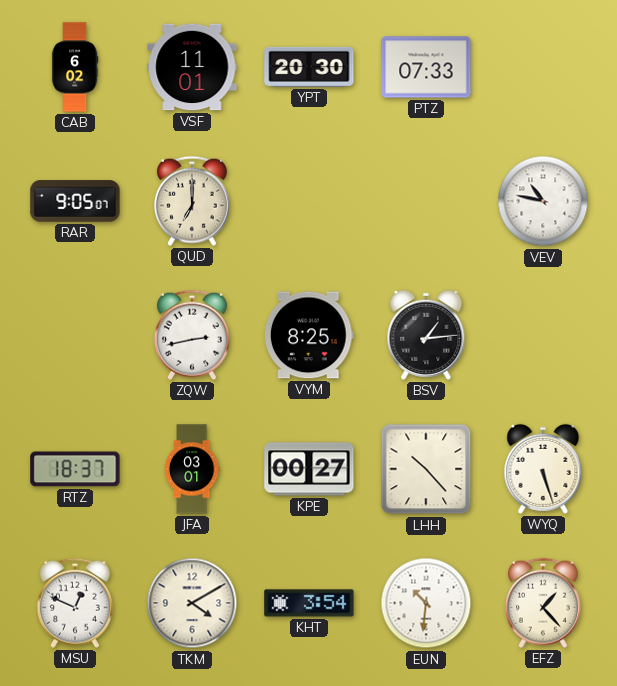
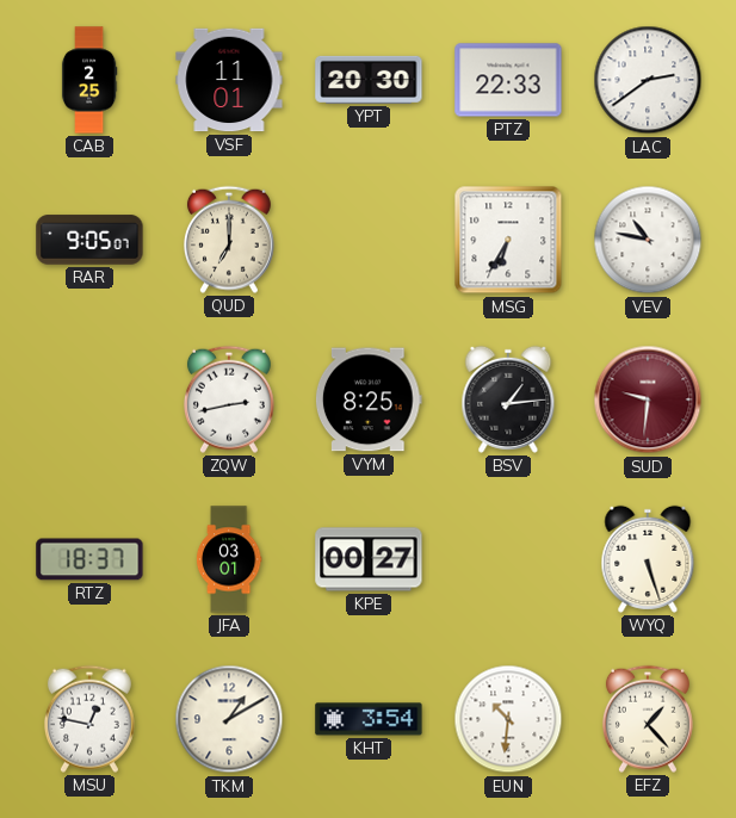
CAB: 6:02 -> 2:25 (89, 80)
PTZ: 07:33 -> 22:33 (508, 80)
LAC: none -> 2:39 (648, 80)
MSG: none -> 6:35 (508, 240)
SUD: none -> 9:31 (648, 399)
LHH: 10:23 -> none (426, 469)
MSU: 12:49 -> 12:47 (89, 719)
TKM: 4:10 -> 1:10 (229, 719)
